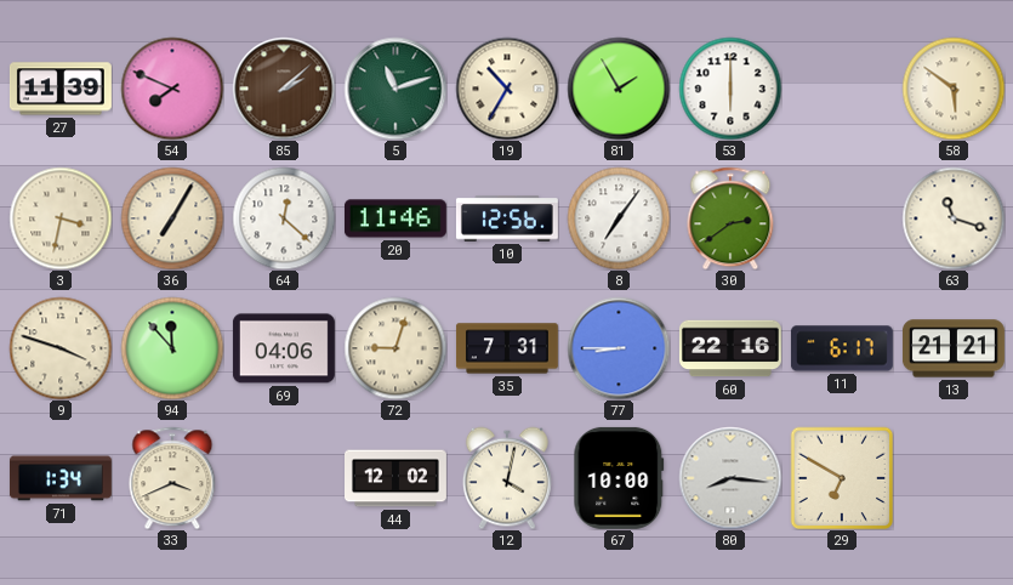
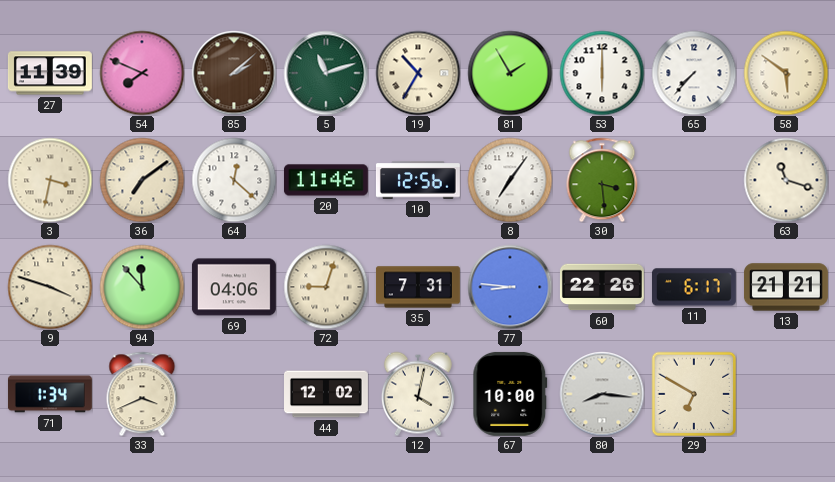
65: none -> 7:37 (694, 73)
36: 7:05 -> 7:09 (142, 180)
30: 2:39 -> 3:29 (602, 180)
77: 8:45 -> 8:46 (510, 287)
60: 22:16 -> 22:26 (602, 287)
